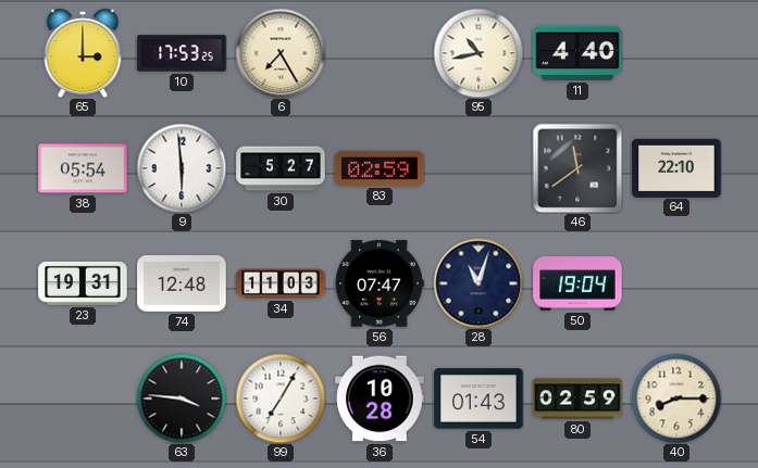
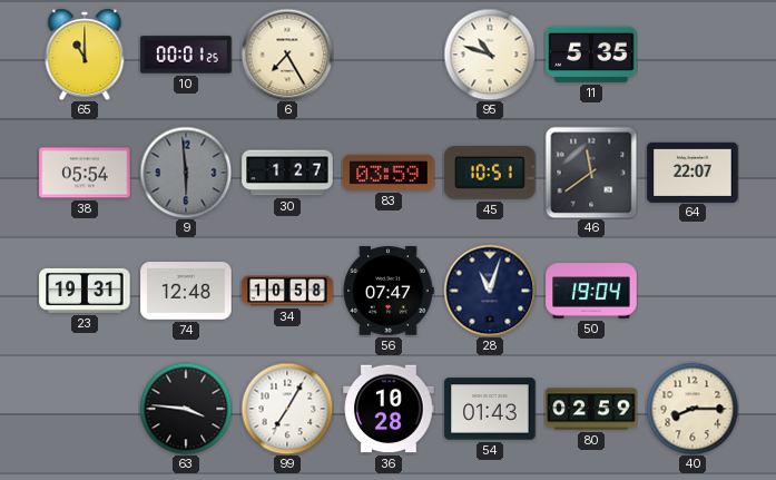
65: 3:00 -> 11:00 (85, 55)
10: 17:53 -> 00:01 (186, 55)
95: 10:43 -> 10:48 (490, 55)
11: 4:40 -> 5:35 (591, 55)
9 dial: white -> grey (186, 173)
30: 5:27 -> 1:27 (287, 173)
83: 02:59 -> 03:59 (389, 173)
45: none -> 10:51 (490, 174)
64: 22:10 -> 22:07 (692, 172)
34: 11:03 -> 10:58 (287, 291)
